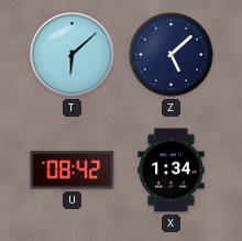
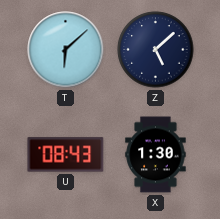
U: 08:42 -> 08:43 (66, 155)
X: 1:34 -> 1:30 (156, 155)
